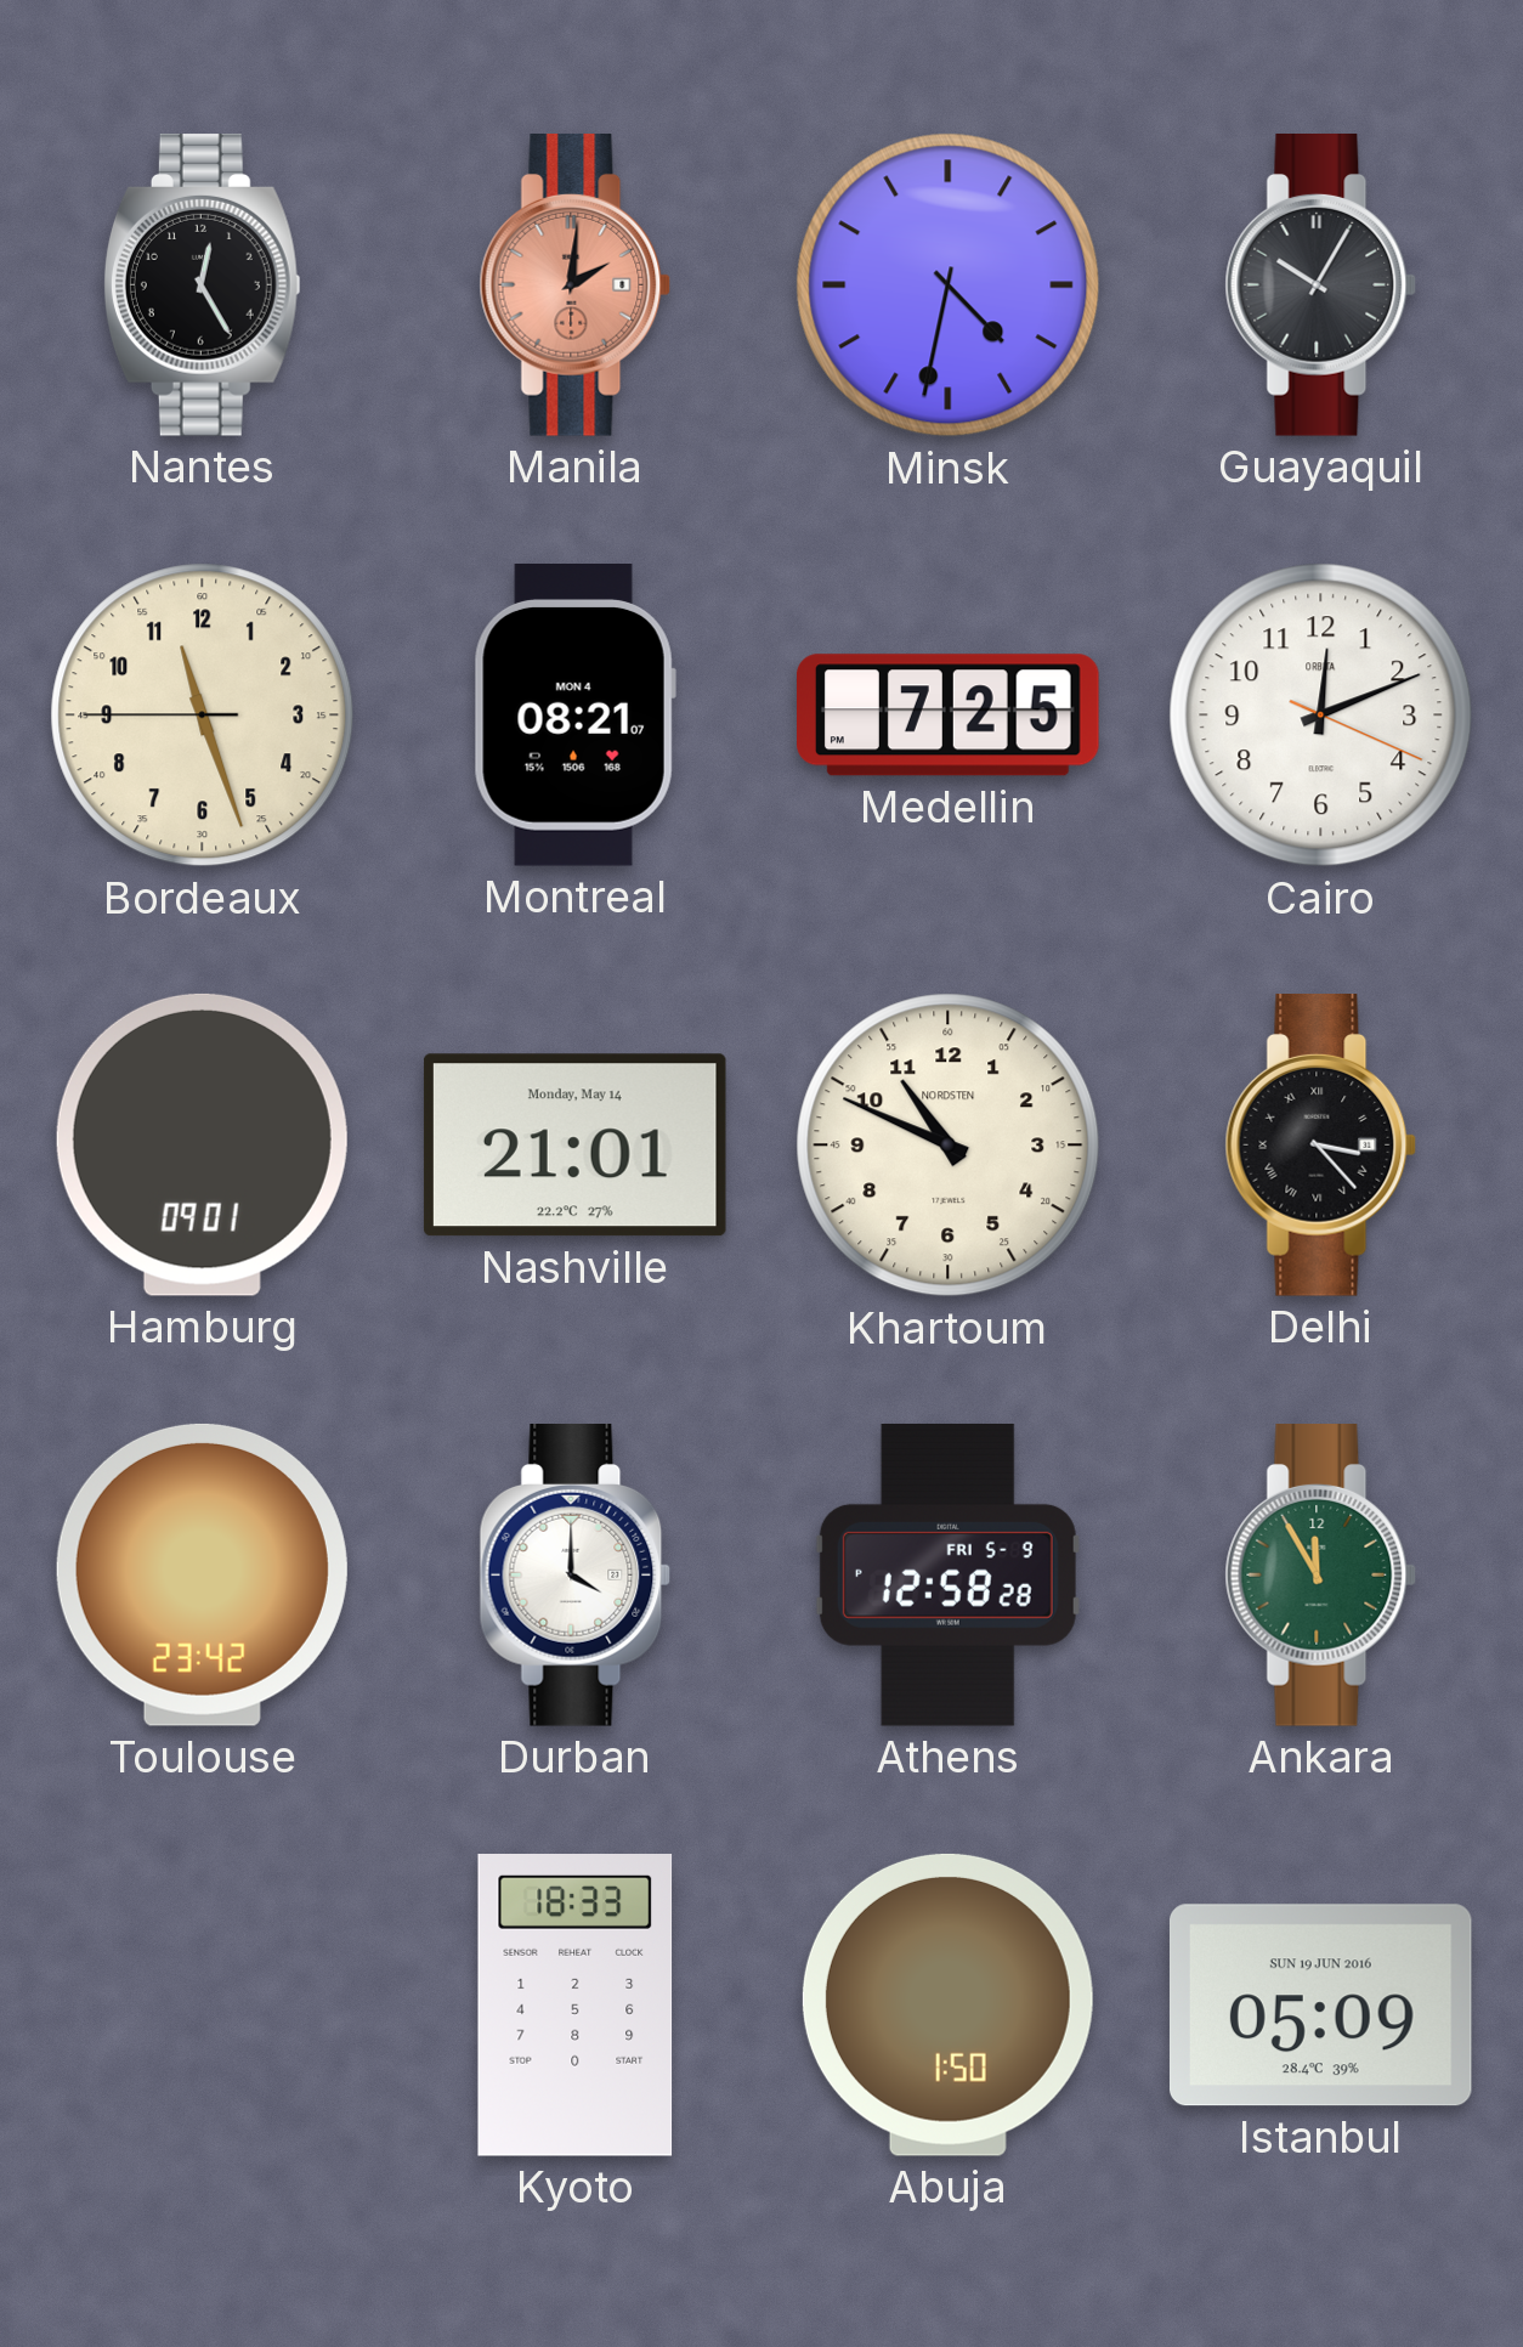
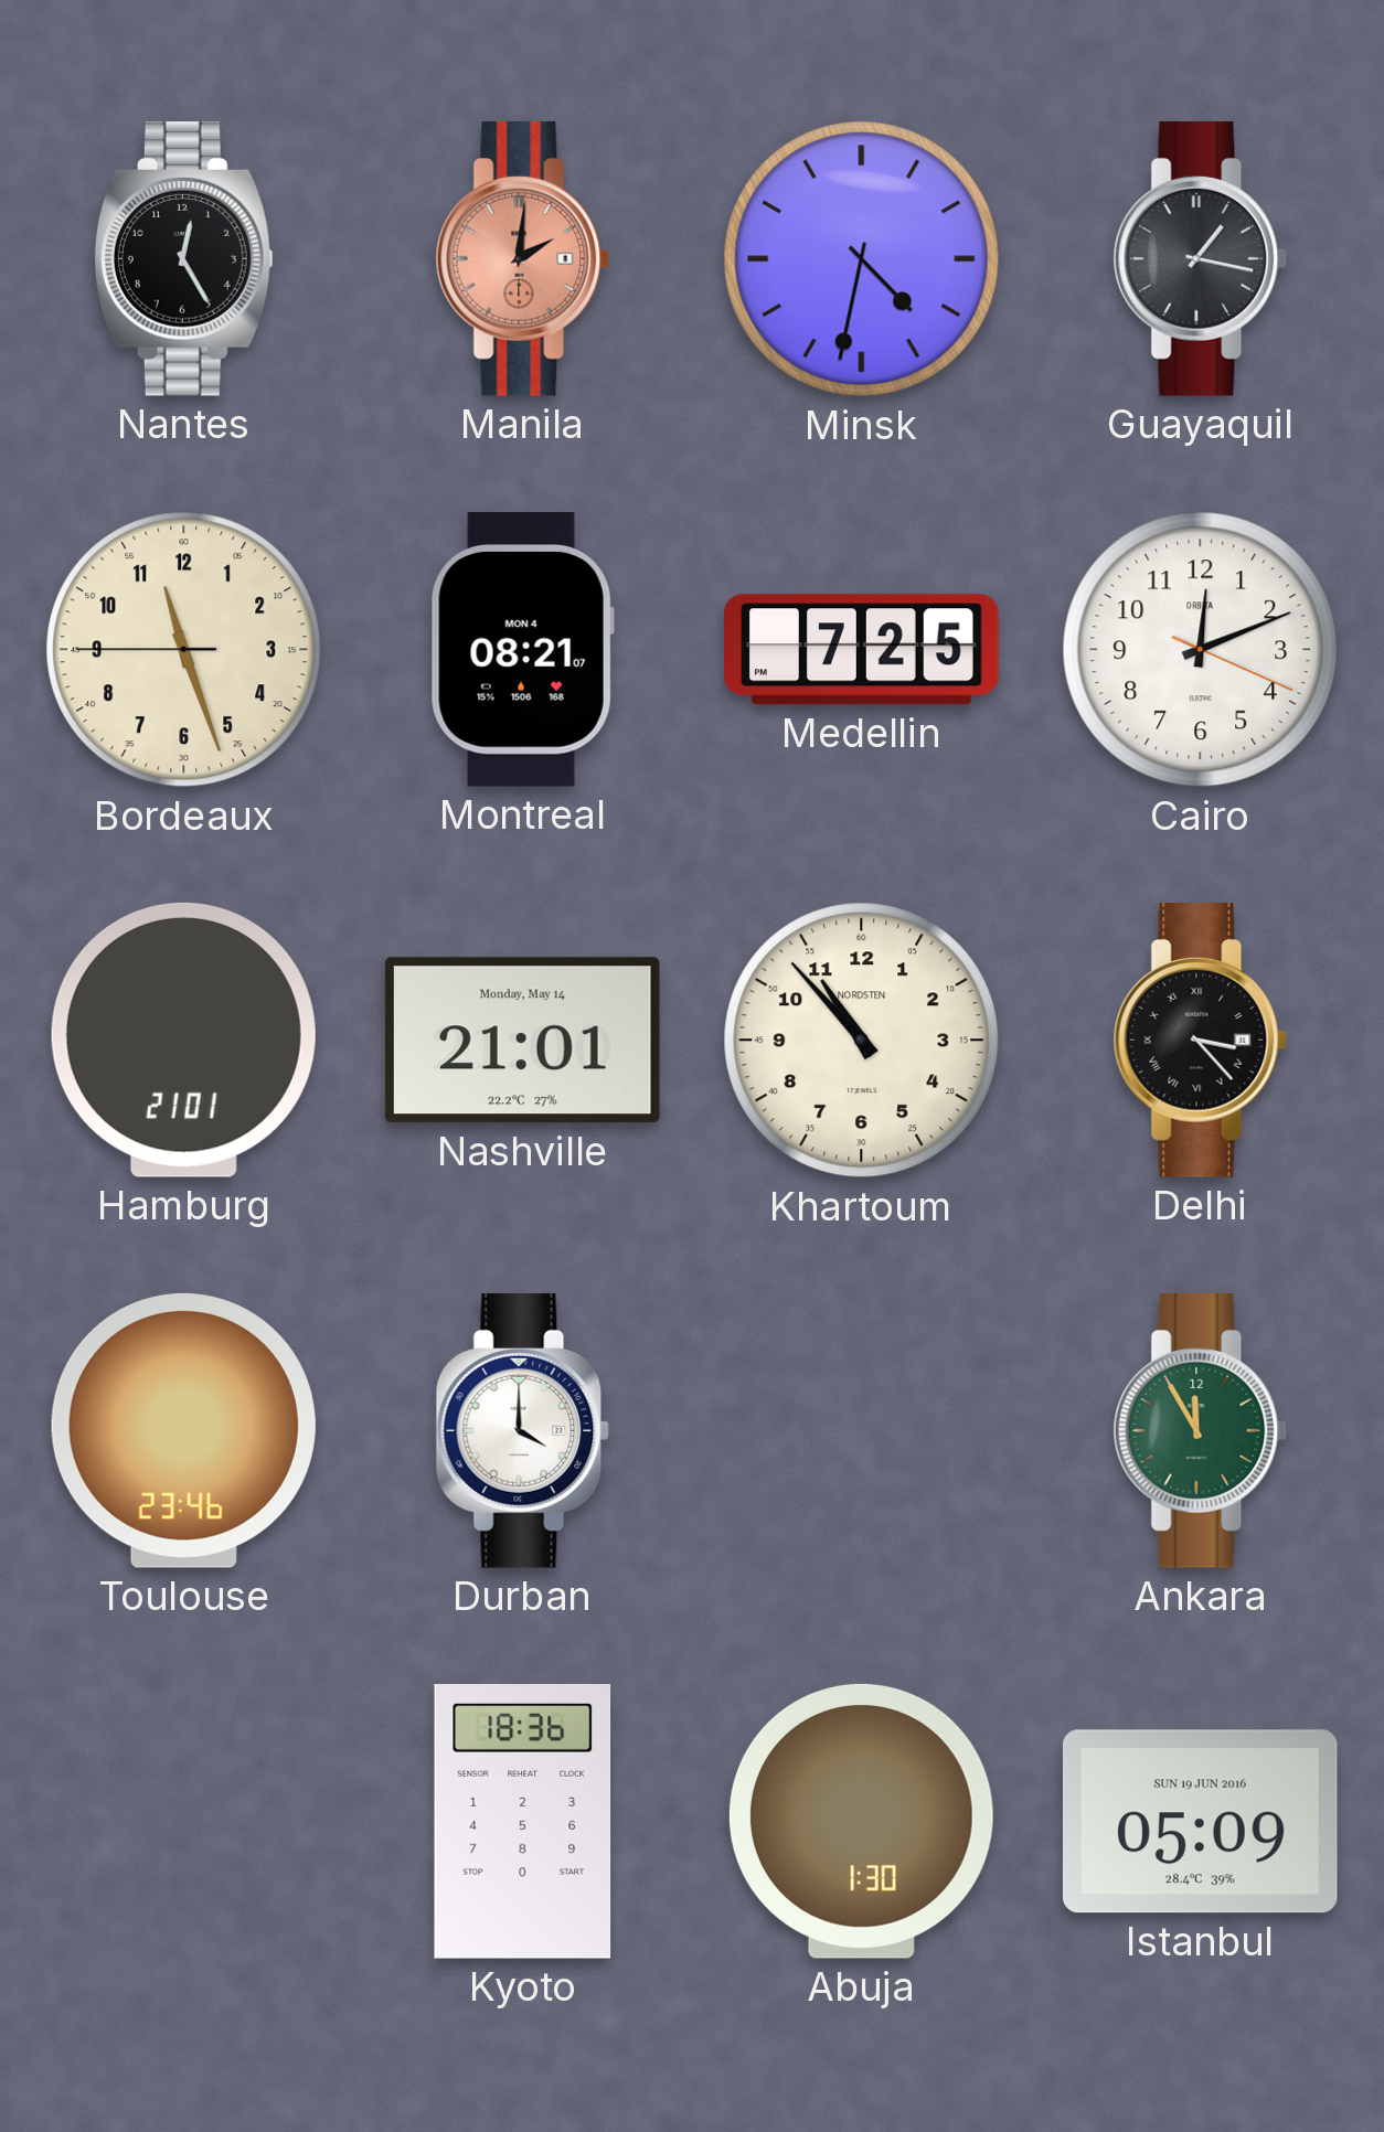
Guayaquil: 10:05 -> 1:17 (1201, 259)
Hamburg: 09:01 -> 21:01 (183, 1040)
Khartoum: 10:49 -> 10:53 (862, 1041)
Toulouse: 23:42 -> 23:46 (183, 1430)
Athens: 12:58 -> none (947, 1574)
Kyoto: 18:33 -> 18:36 (523, 1822)
Abuja: 1:50 -> 1:30 (861, 1821)
